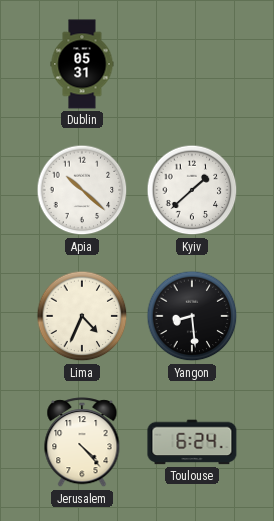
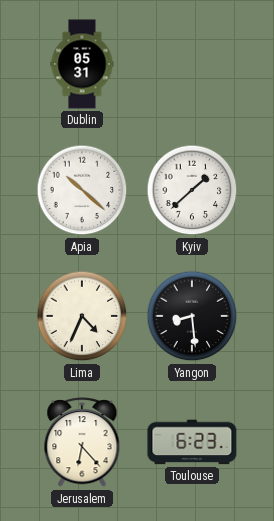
Jerusalem: 4:23 -> 6:23 (82, 443)
Toulouse: 6:24 -> 6:23 (192, 442)
